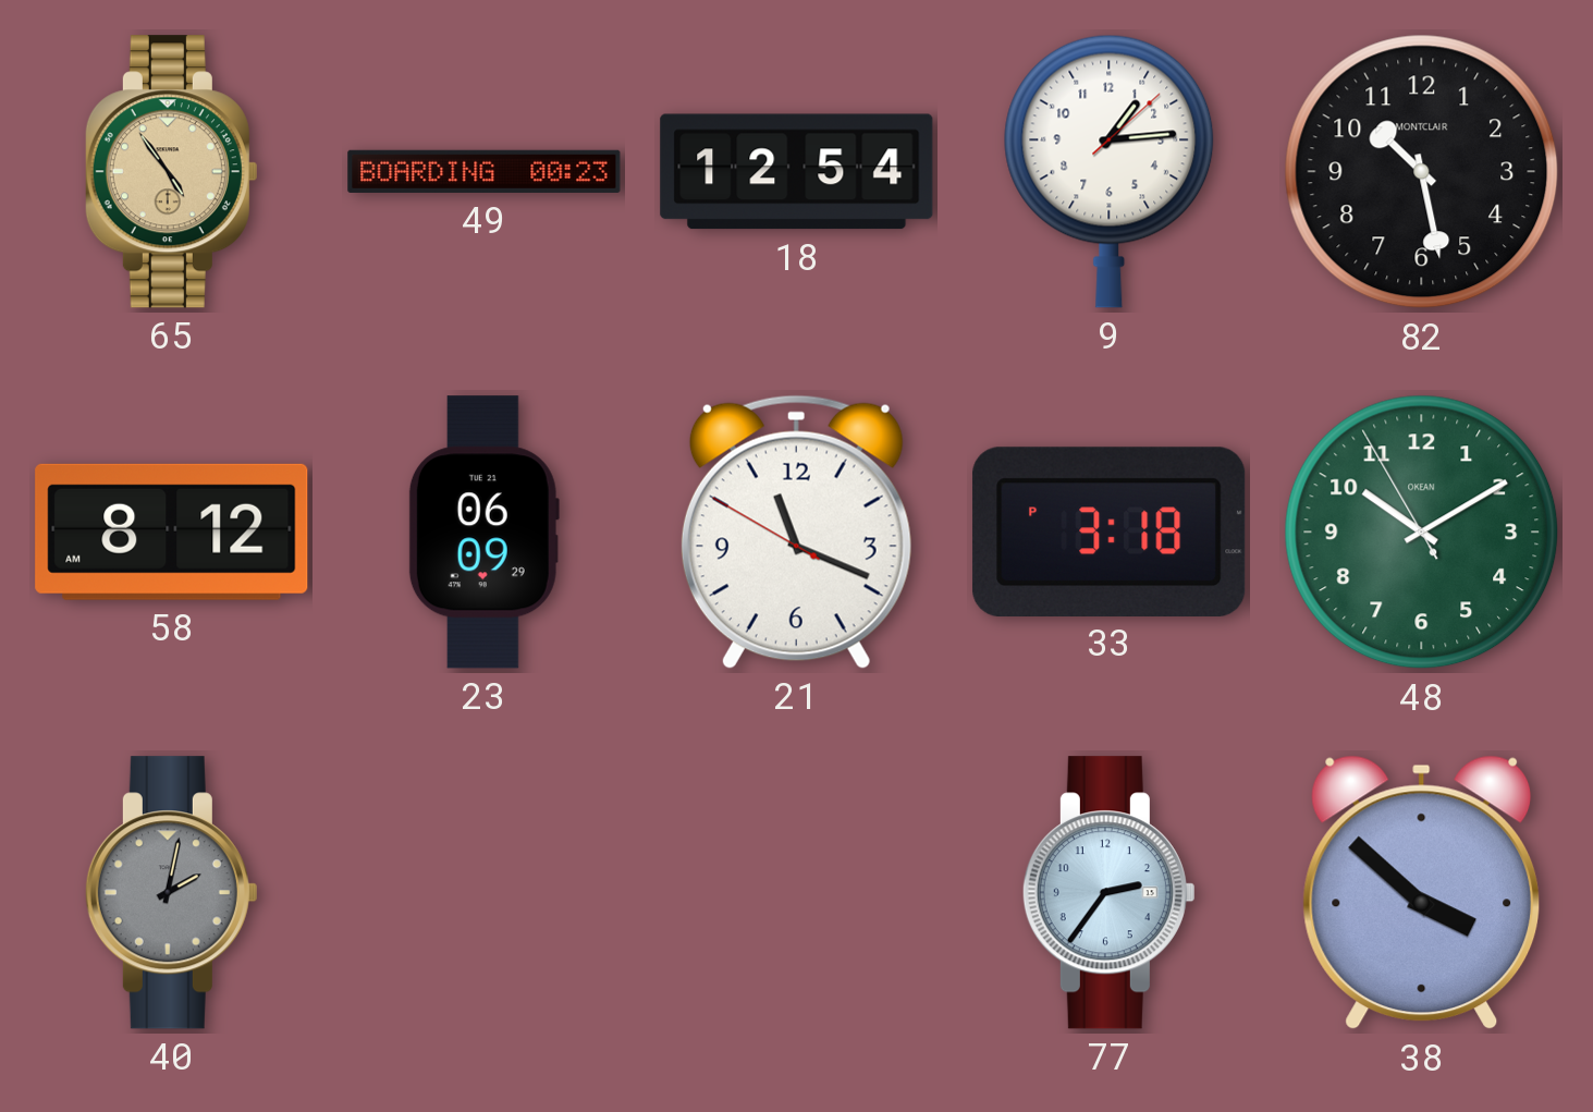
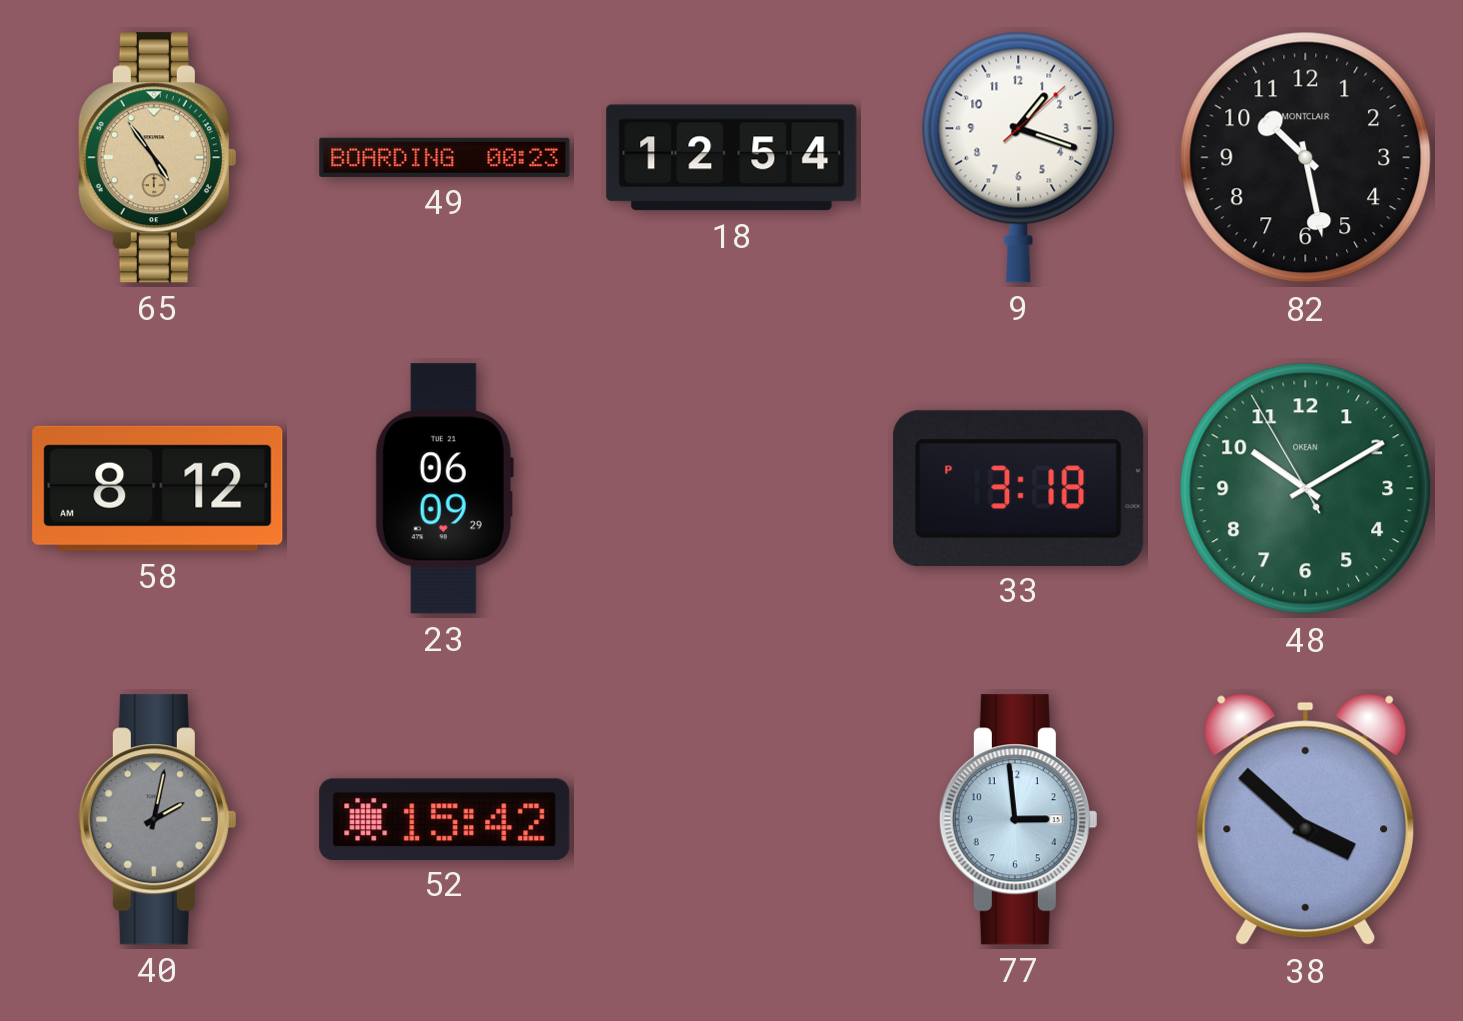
9: 1:14 -> 1:18 (1019, 157)
21: 11:18 -> none (796, 531)
52: none -> 15:42 (445, 819)
77: 2:36 -> 2:59 (1018, 820)
